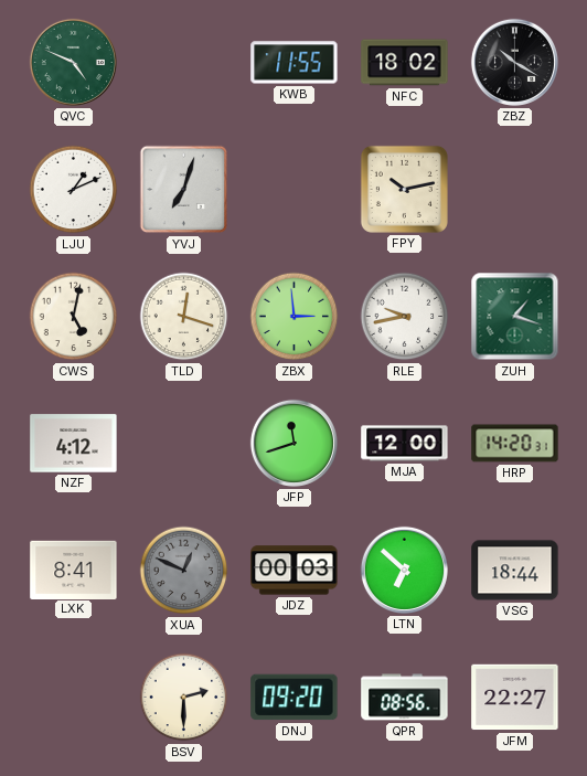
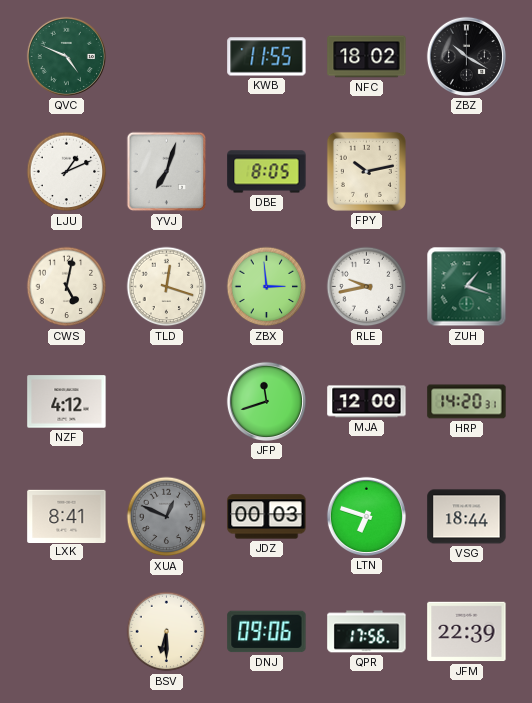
DBE: none -> 8:05 (267, 172)
LTN: 6:52 -> 6:48 (366, 516)
BSV: 2:30 -> 6:30 (167, 632)
DNJ: 09:20 -> 09:06 (267, 632)
QPR: 08:56 -> 17:56 (367, 632)
JFM: 22:27 -> 22:39 (467, 632)
